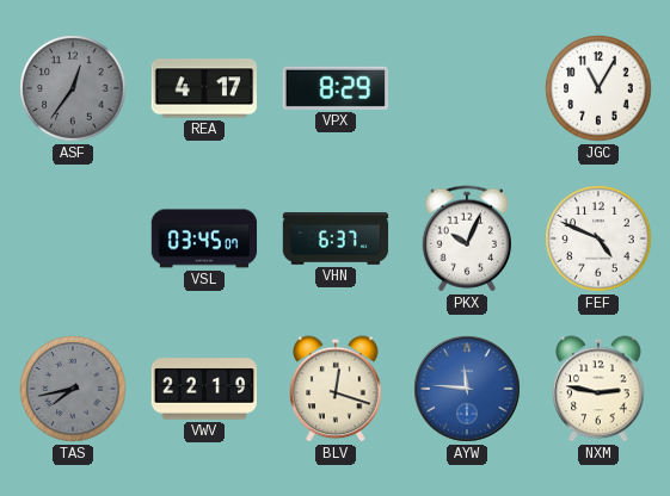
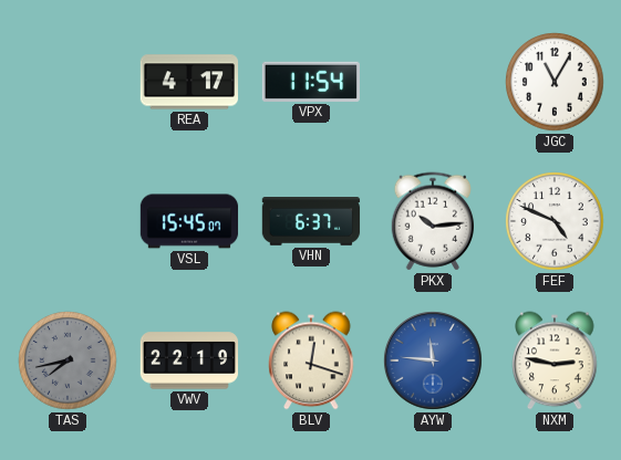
ASF: 12:36 -> none (73, 88)
VPX: 8:29 -> 11:54 (311, 82)
VSL: 03:45 -> 15:45 (189, 221)
PKX: 10:04 -> 10:14 (432, 221)
